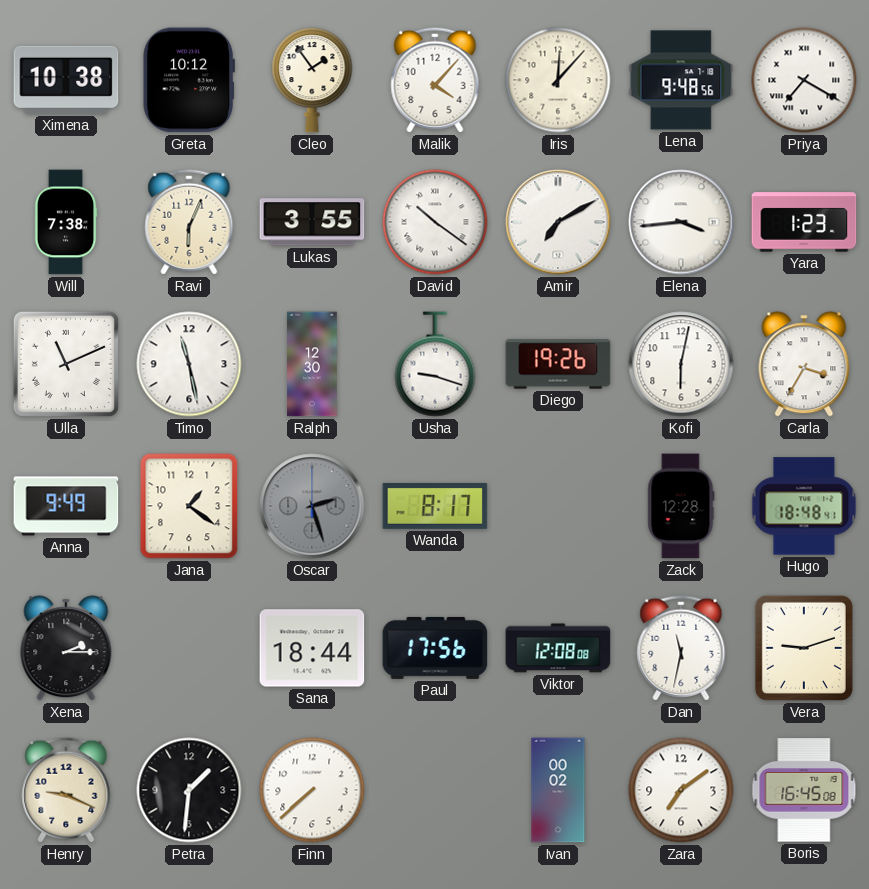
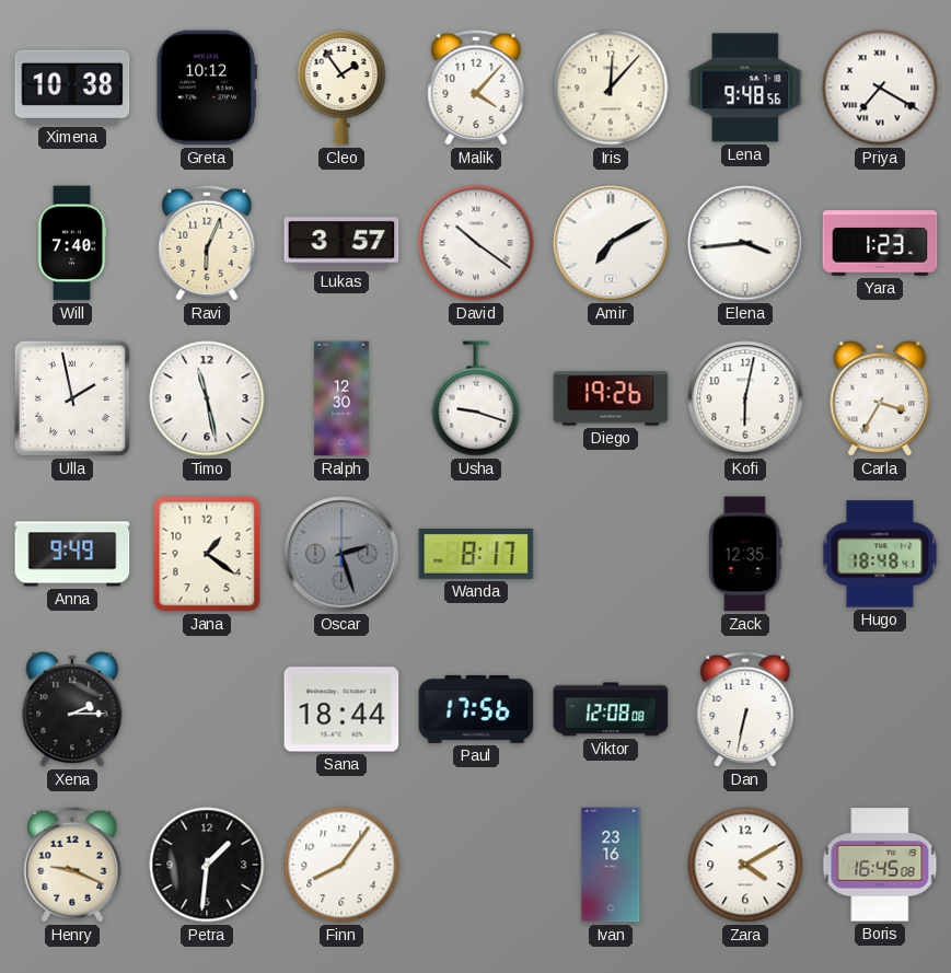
Will: 7:38 -> 7:40 (72, 243)
Lukas: 3:55 -> 3:57 (341, 243)
Ulla: 11:11 -> 1:58 (72, 398)
Zack: 12:28 -> 12:35 (745, 554)
Dan: 11:32 -> 6:32 (745, 709)
Vera: 9:12 -> none (804, 648)
Finn: 7:38 -> 8:06 (341, 865)
Ivan: 00:02 -> 23:16 (611, 865)
Zara: 7:09 -> 4:10 (745, 865)
